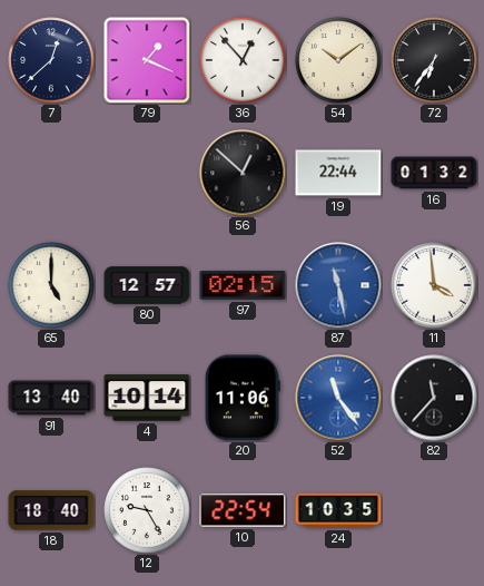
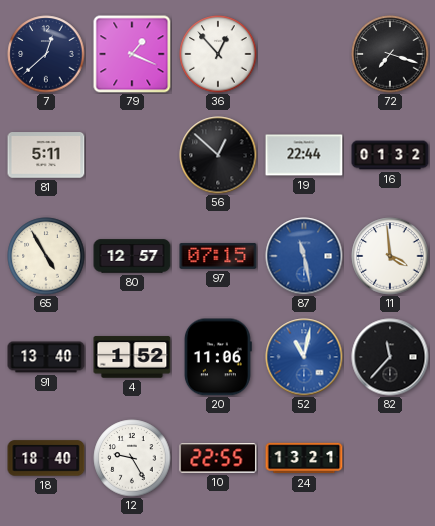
54: 10:09 -> none (338, 60)
72: 6:36 -> 7:18 (390, 54)
81: none -> 5:11 (46, 155)
65: 5:00 -> 4:55 (46, 256)
97: 02:15 -> 07:15 (218, 256)
4: 10:14 -> 1:52 (132, 357)
52: 11:24 -> 11:02 (304, 357)
10: 22:54 -> 22:55 (218, 458)
24: 10:35 -> 13:21 (304, 458)
